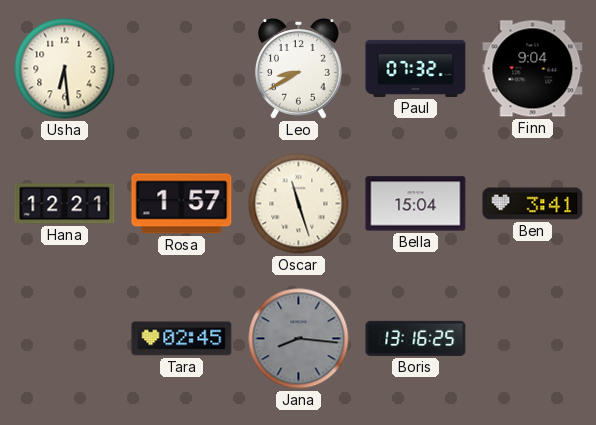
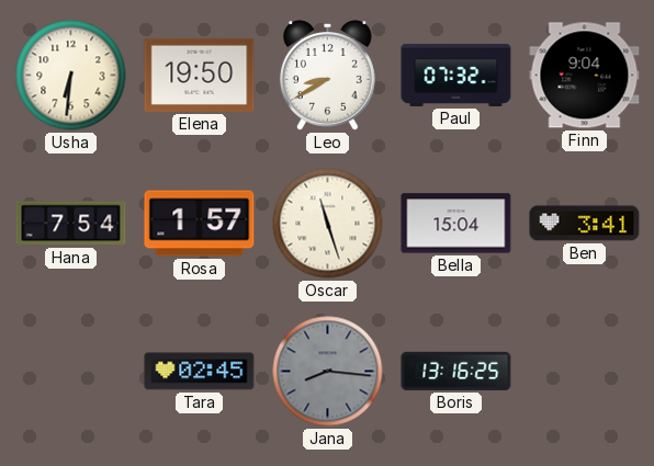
Usha: 6:29 -> 6:31 (71, 76)
Elena: none -> 19:50 (200, 75)
Hana: 12:21 -> 7:54 (71, 224)
